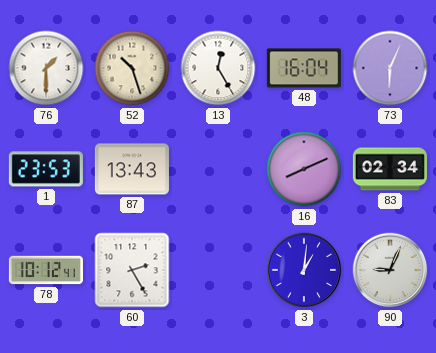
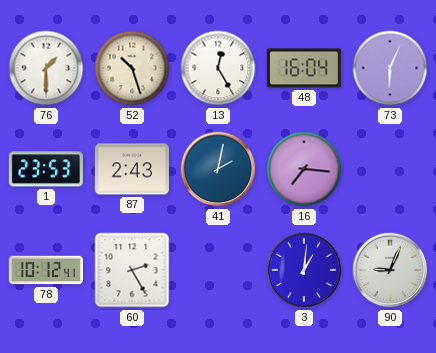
87: 13:43 -> 2:43 (132, 169)
41: none -> 2:02 (218, 169)
16: 8:11 -> 7:16 (304, 169)
83: 02:34 -> none (390, 169)
